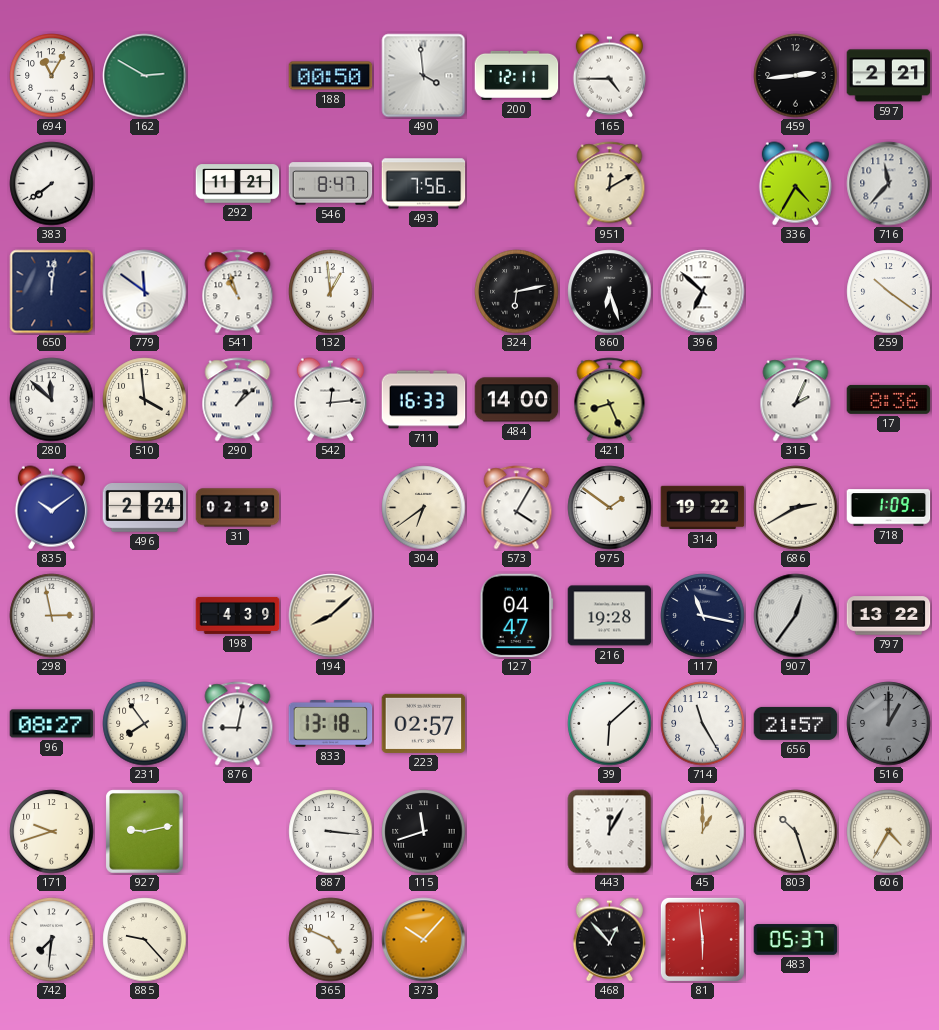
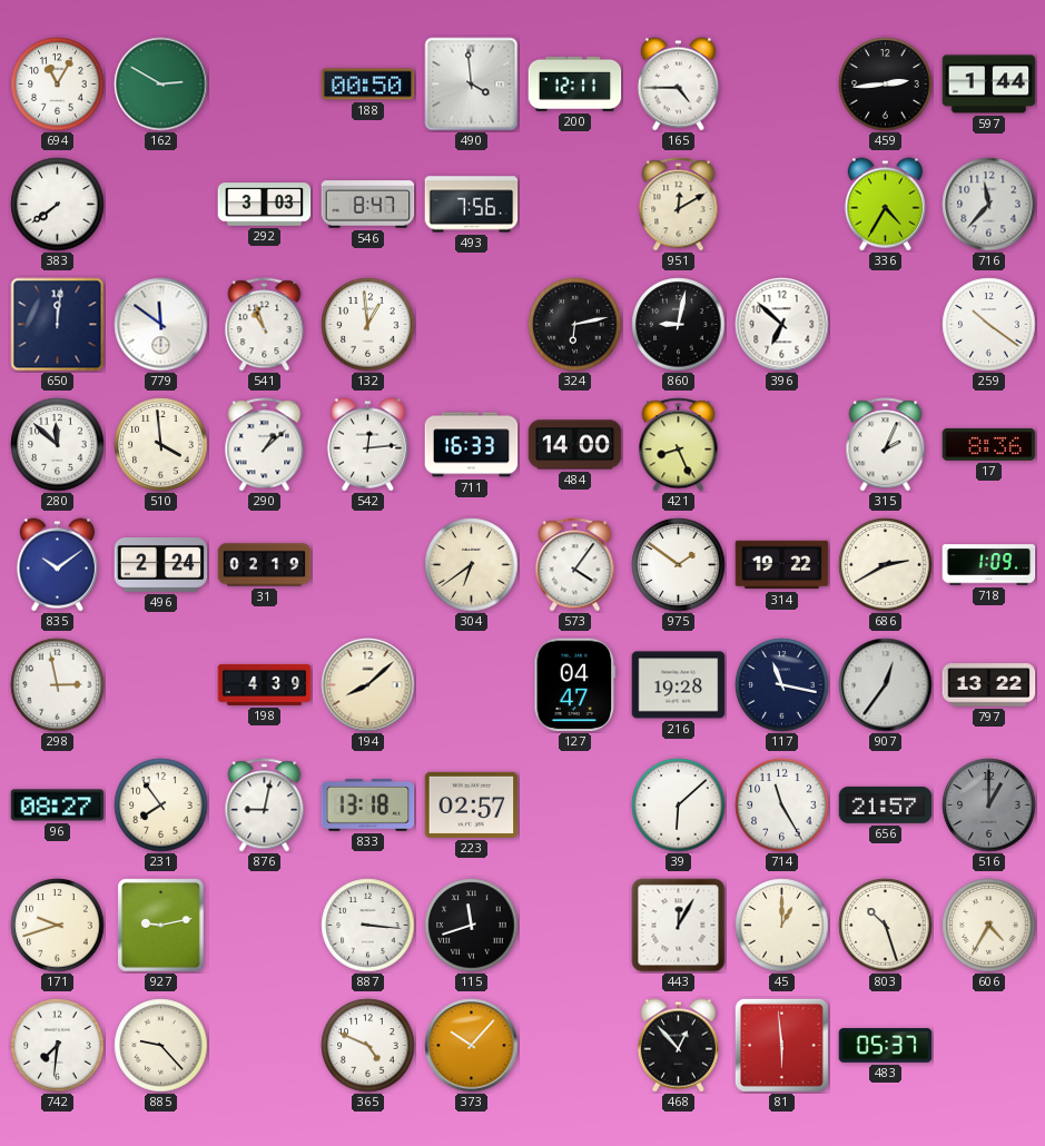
597: 2:21 -> 1:44 (989, 85)
292: 11:21 -> 3:03 (265, 205)
860: 6:27 -> 9:02 (679, 325)
573: 4:05 -> 4:06 (575, 565)
